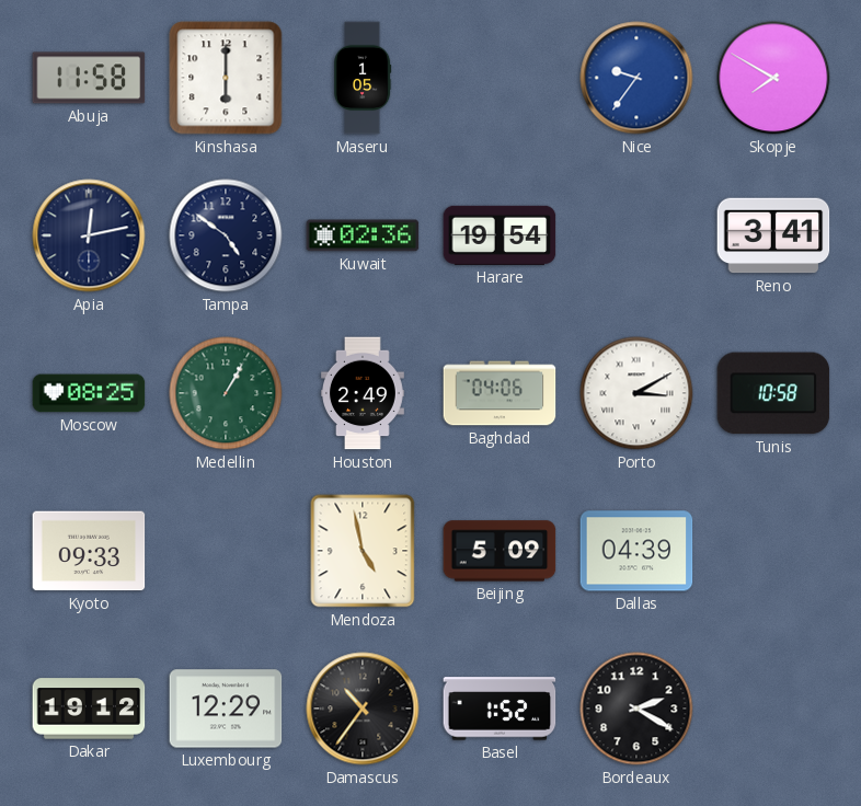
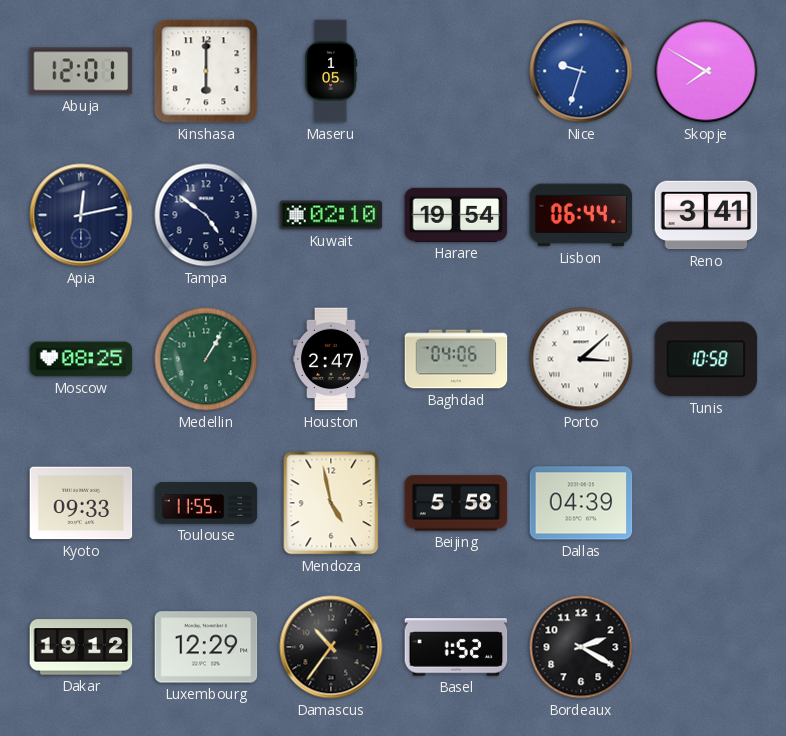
Abuja: 11:58 -> 12:01 (81, 71)
Nice: 9:36 -> 9:33 (581, 71)
Kuwait: 02:36 -> 02:10 (331, 215)
Lisbon: none -> 06:44 (581, 215)
Houston: 2:49 -> 2:47 (332, 359)
Porto: 3:10 -> 3:08 (581, 359)
Toulouse: none -> 11:55 (206, 503)
Beijing: 5:09 -> 5:58 (456, 503)
